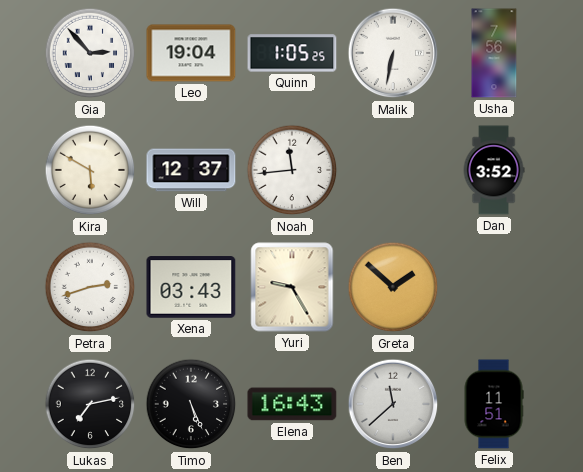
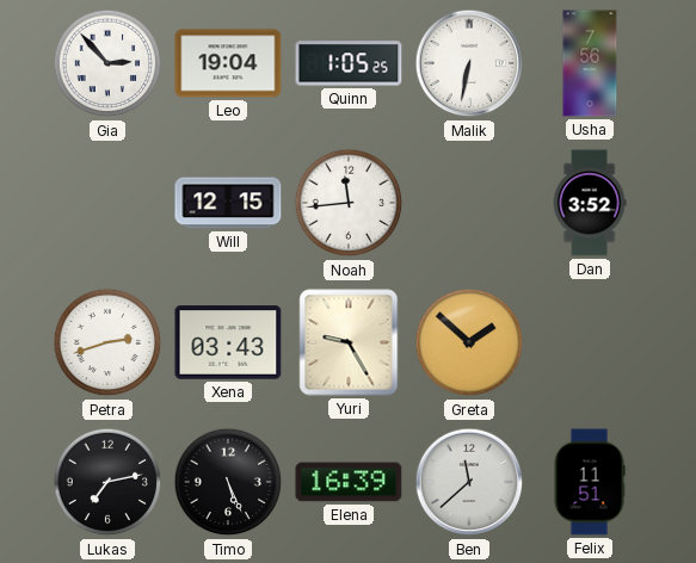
Kira: 5:50 -> none (90, 170)
Will: 12:37 -> 12:15 (228, 203)
Elena: 16:43 -> 16:39 (349, 482)
